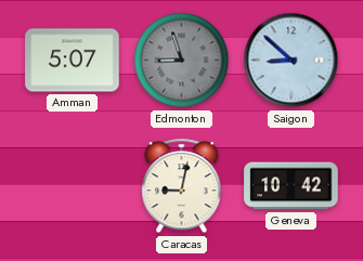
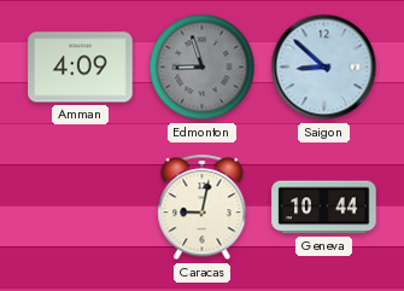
Amman: 5:07 -> 4:09 (81, 68)
Geneva: 10:42 -> 10:44 (324, 208)
